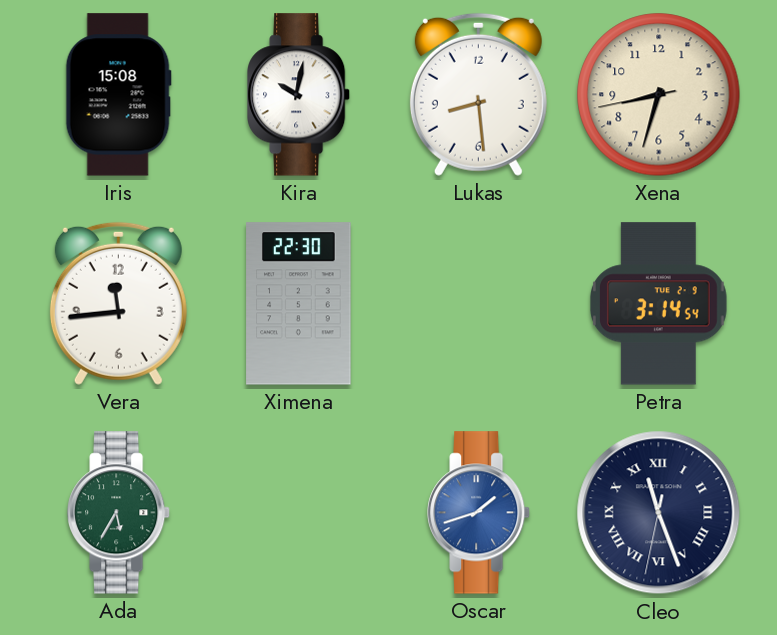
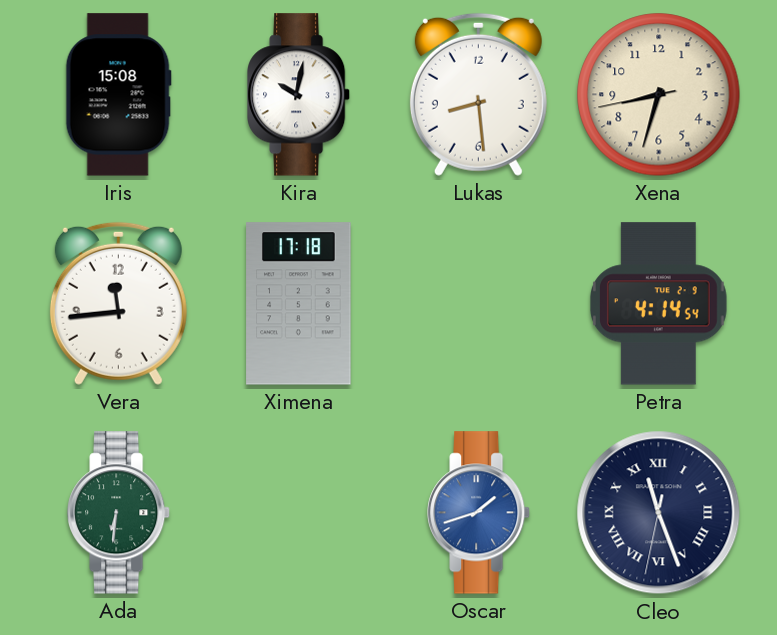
Ximena: 22:30 -> 17:18 (299, 304)
Petra: 3:14 -> 4:14 (659, 304)
Ada: 5:35 -> 6:31 (120, 513)
